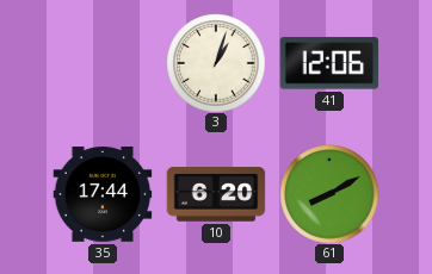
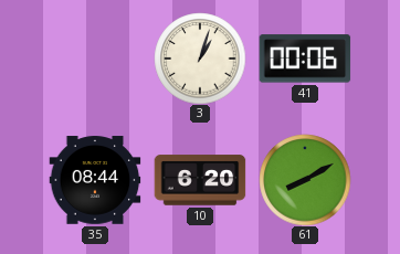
41: 12:06 -> 00:06 (305, 59)
35: 17:44 -> 08:44 (95, 180)
